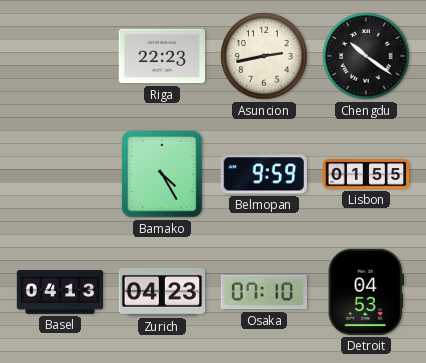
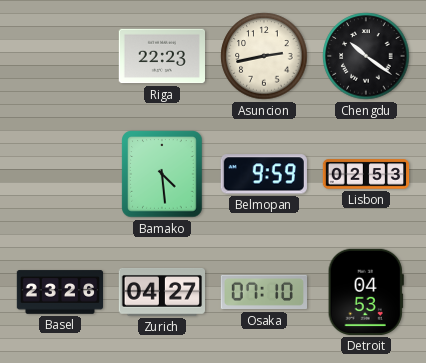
Bamako: 4:25 -> 4:29 (162, 174)
Lisbon: 01:55 -> 02:53 (366, 174)
Basel: 04:13 -> 23:26 (60, 292)
Zurich: 04:23 -> 04:27 (161, 293)
